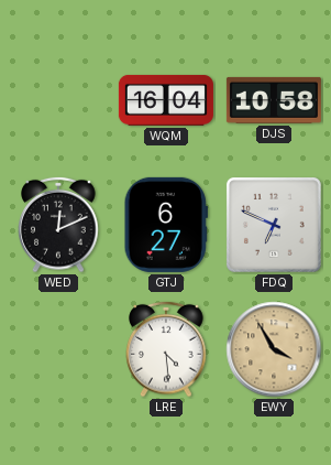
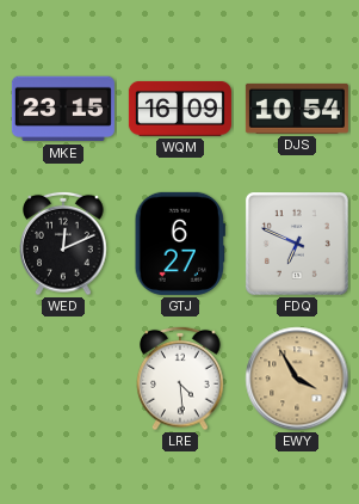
MKE: none -> 23:15 (63, 109)
WQM: 16:04 -> 16:09 (180, 109)
DJS: 10:58 -> 10:54 (297, 109)
